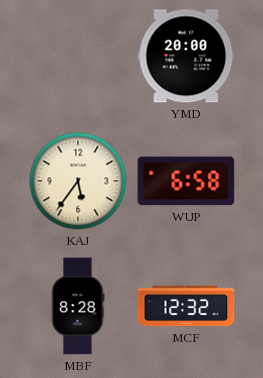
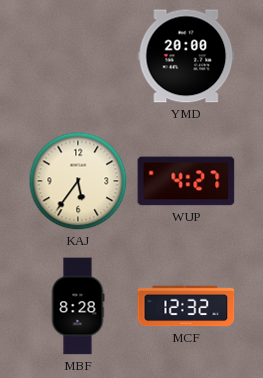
WUP: 6:58 -> 4:27 (186, 181)
